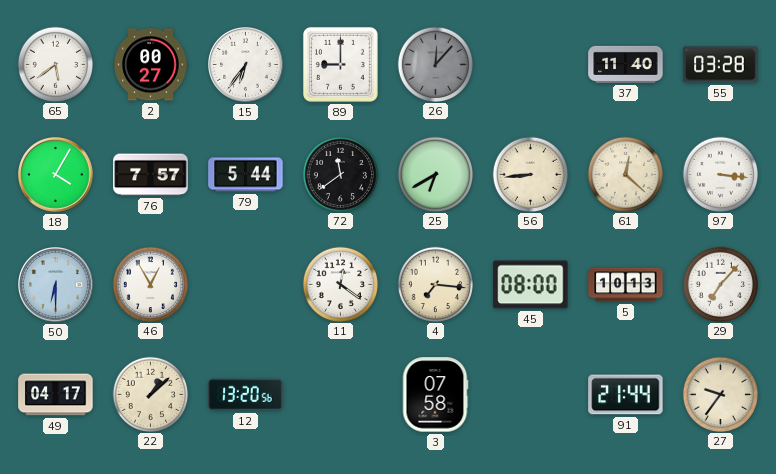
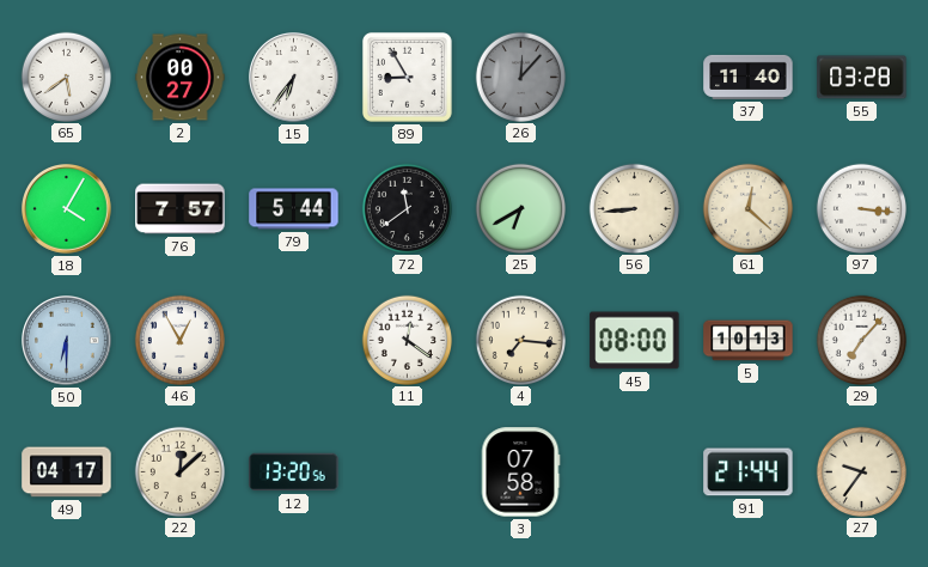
89: 9:00 -> 8:55 (407, 77)
22: 1:08 -> 12:08 (179, 471)
